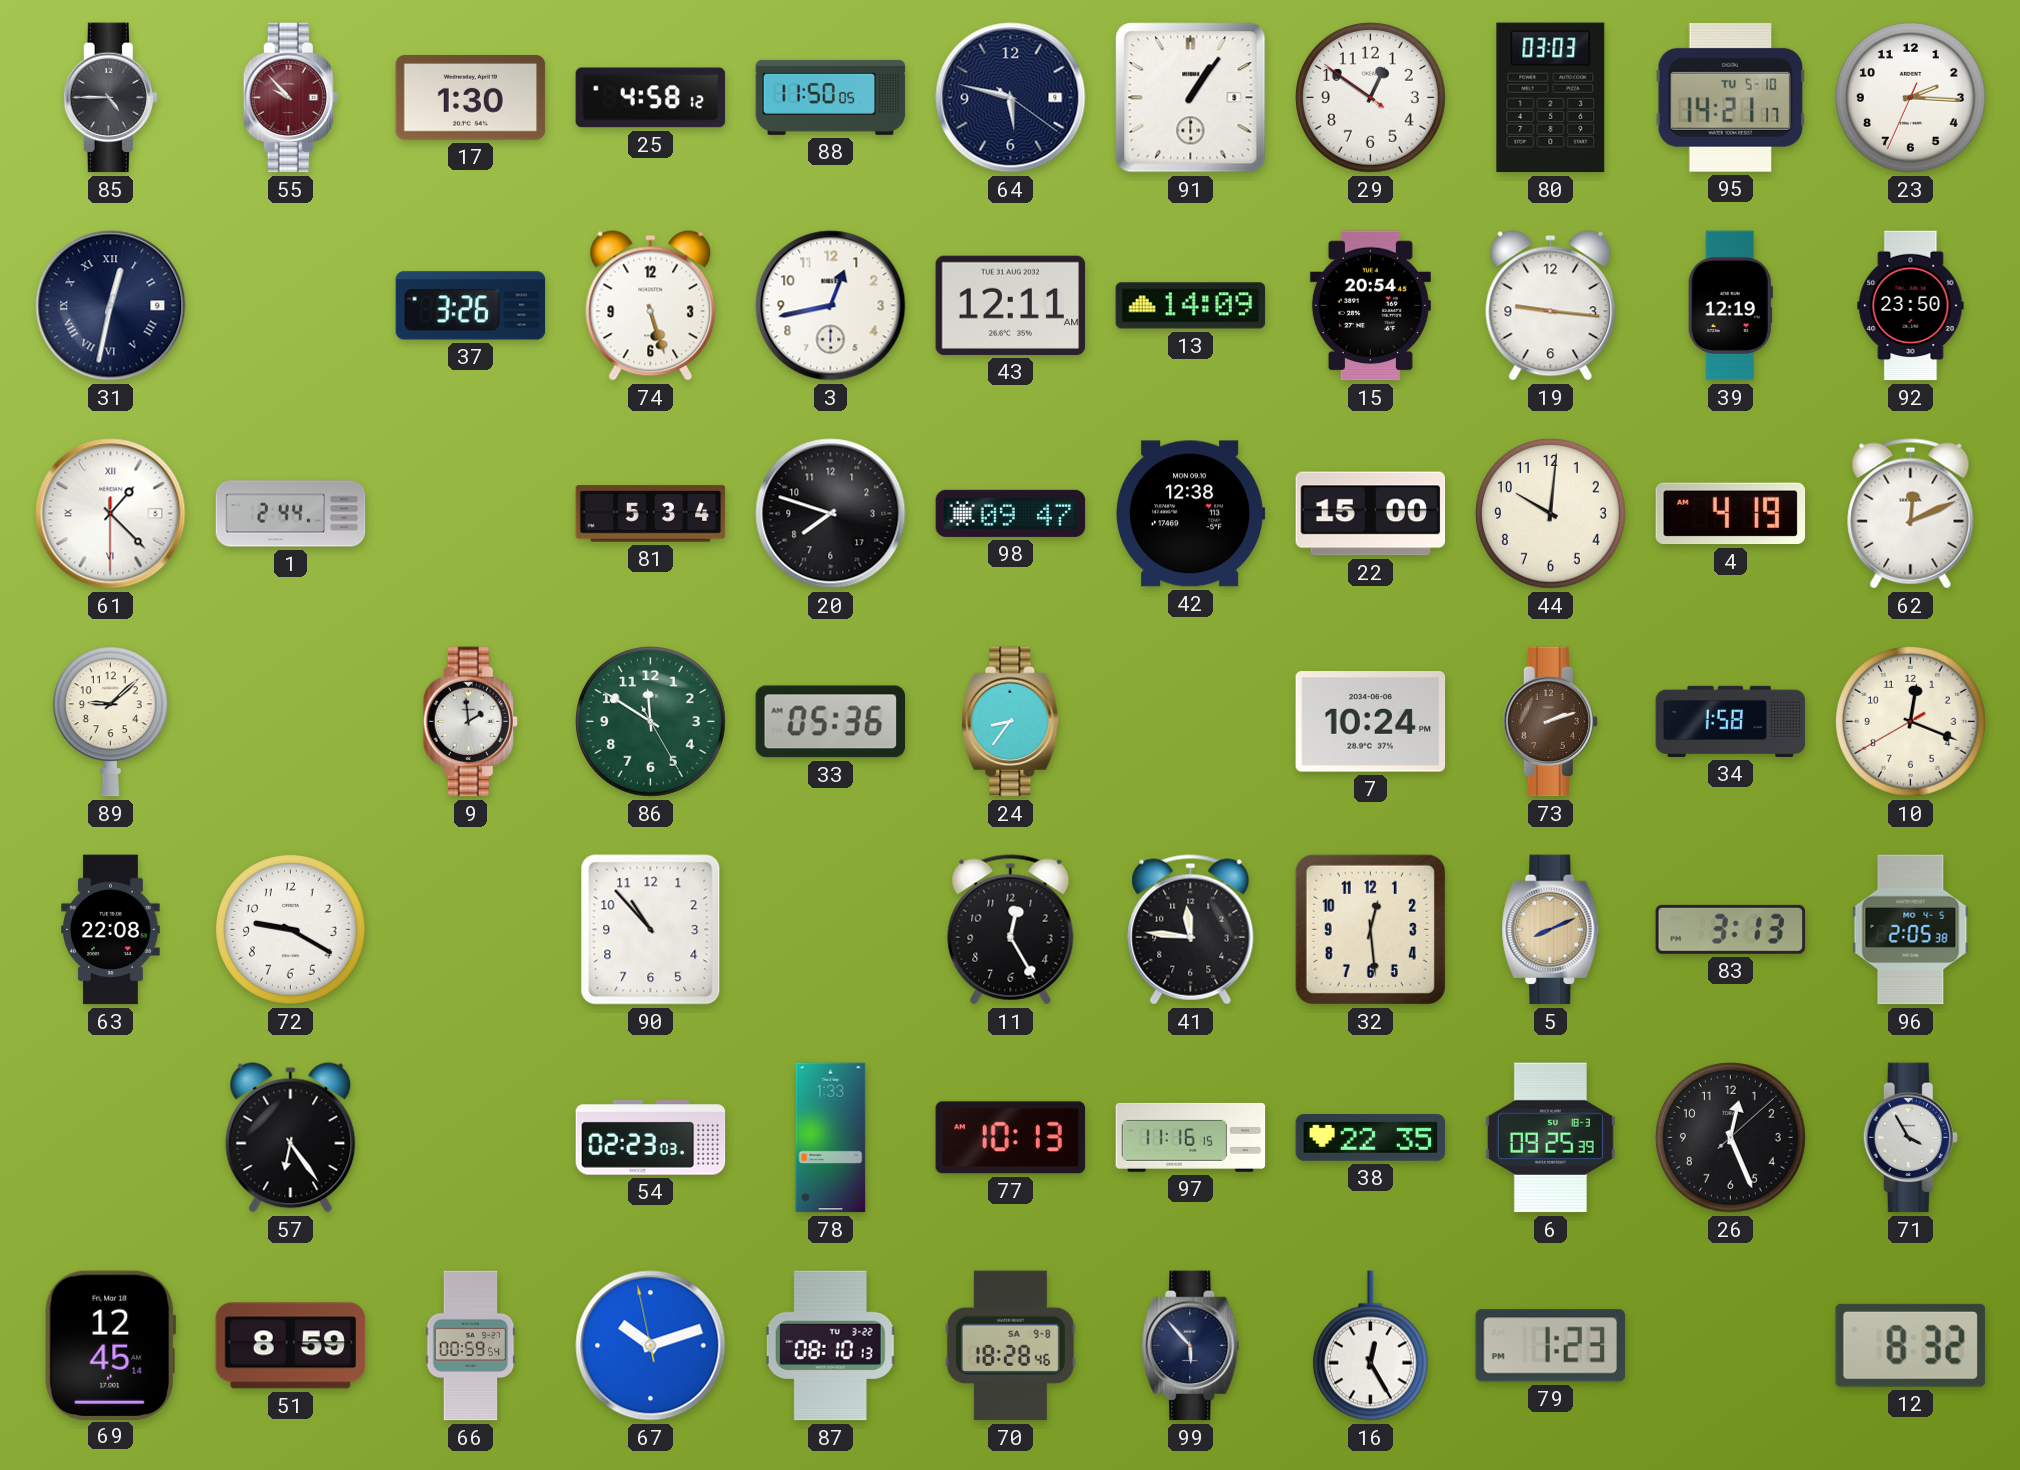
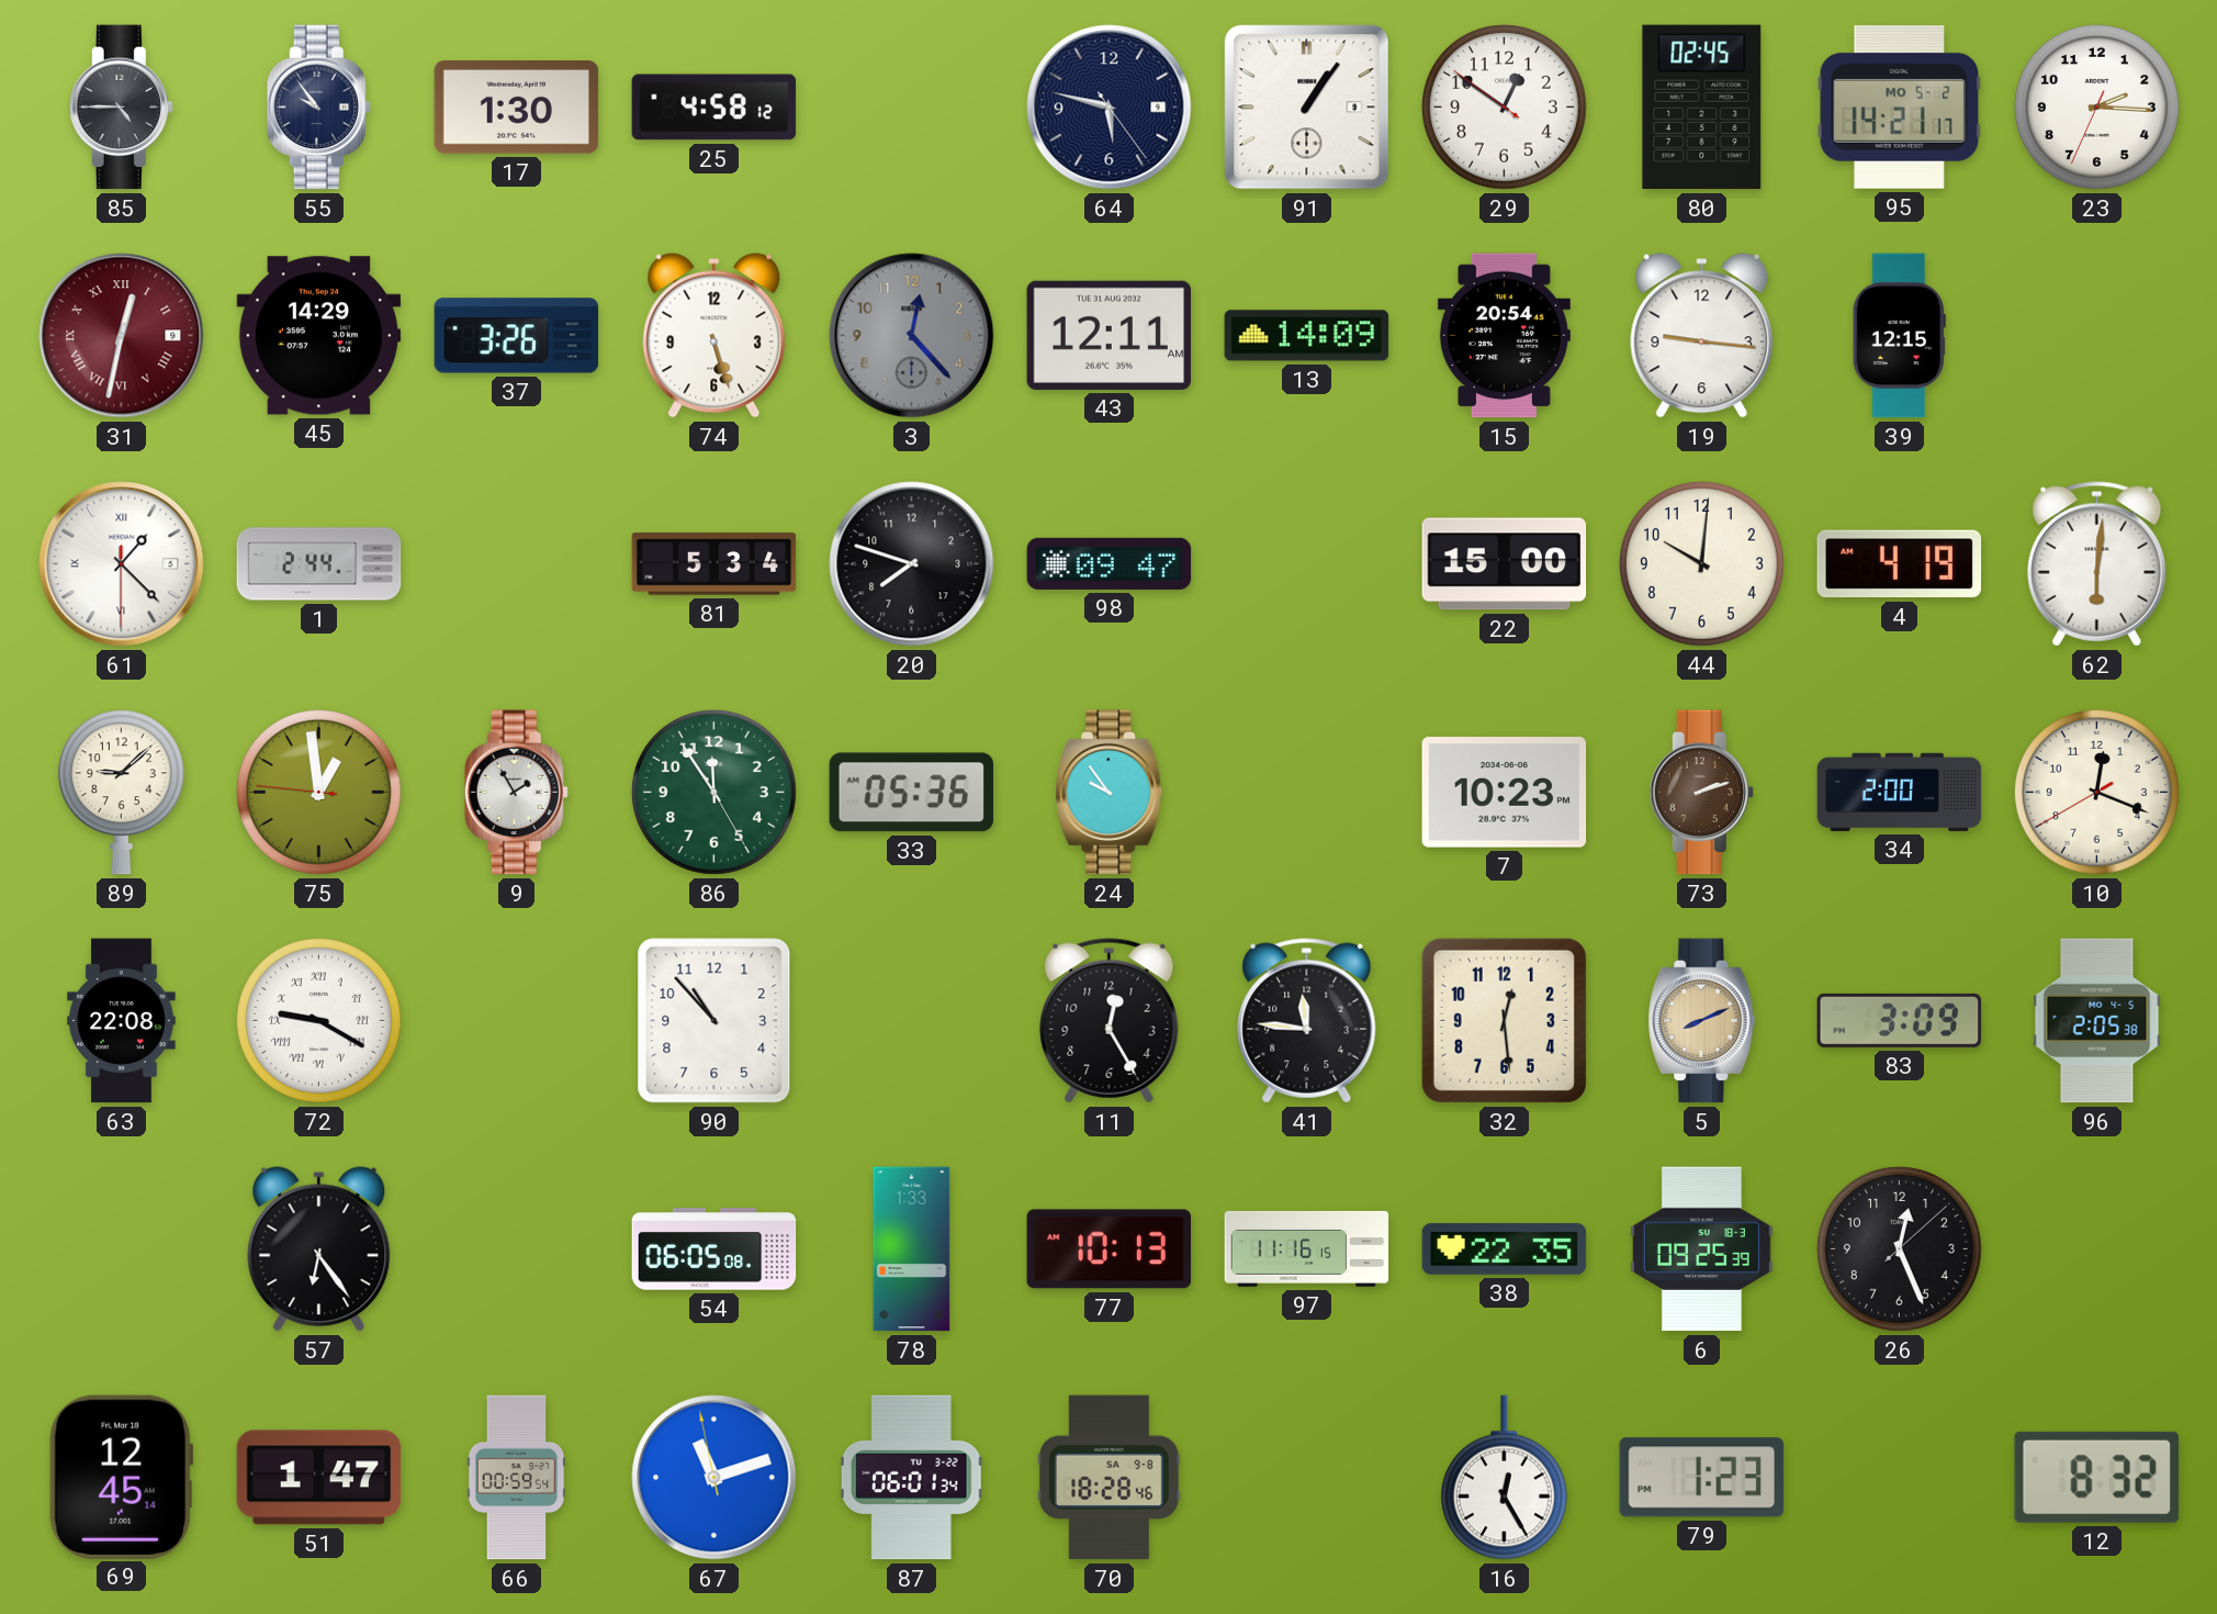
55: 9:53 -> 9:54 (318, 108)
55 dial: burgundy -> navy (318, 108)
88: 11:50 -> none (831, 97)
64: 5:47:21 -> 5:47:24 (1110, 108)
80: 03:03 -> 02:45 (1702, 108)
95 date: TU 5-10 -> MO 5-2 (1900, 107)
31 dial: navy -> burgundy (122, 336)
45: none -> 14:29 (319, 336)
3: 12:43 -> 12:23 (912, 336)
3 dial: white -> grey (912, 336)
39: 12:19 -> 12:15 (1899, 336)
92: 23:50 -> none (1911, 306)
42: 12:38 -> none (1191, 514)
62: 12:11 -> 6:01 (2097, 564)
75: none -> 12:58 (318, 792)
9: 1:59 -> 1:55 (516, 793)
86: 11:50 -> 11:54 (713, 792)
24: 8:36 -> 9:54 (1110, 793)
7: 10:24 -> 10:23 (1505, 793)
34: 1:58 -> 2:00 (1900, 792)
72 numerals: Arabic -> Roman (318, 1020)
83: 3:13 -> 3:09 (1900, 1020)
54: 02:23 -> 06:05 (714, 1249)
71: 3:55 -> none (1910, 1138)
51: 8:59 -> 1:47 (319, 1478)
67: 10:11 -> 11:11 (714, 1478)
87: 08:10 -> 06:01 (912, 1478)
99: 5:53 -> none (1191, 1346)
